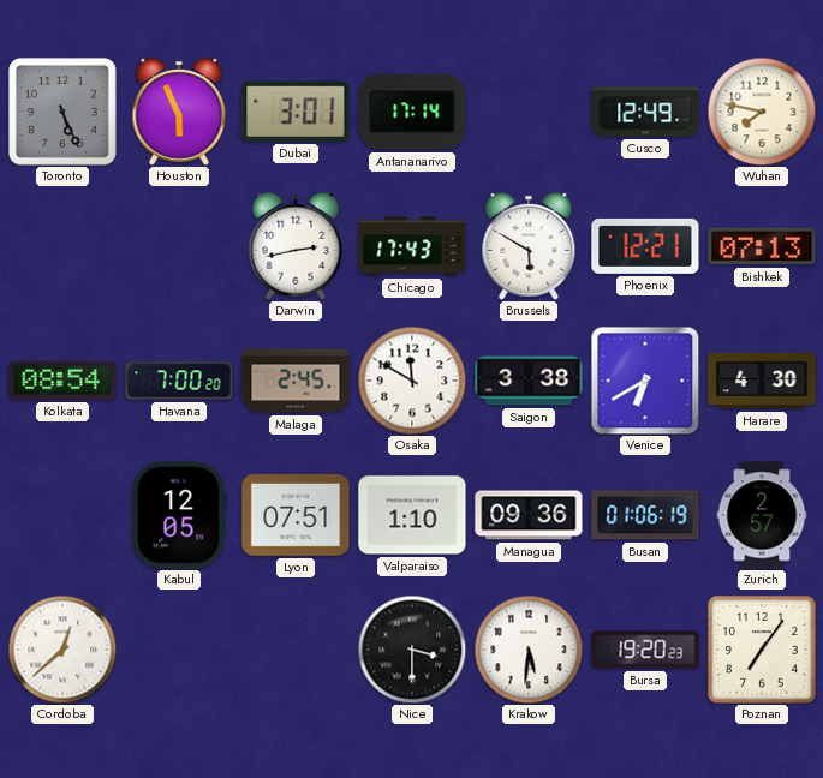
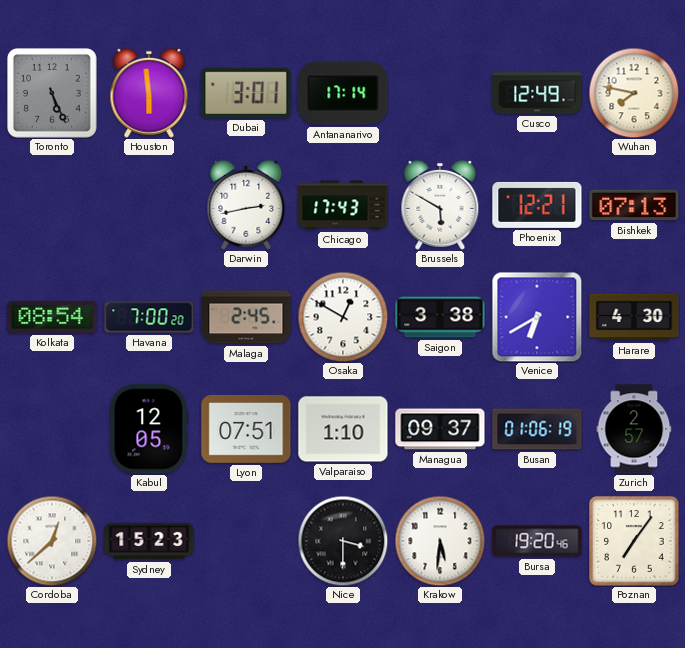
Houston: 5:56 -> 5:59 (149, 93)
Osaka: 11:50 -> 12:50 (343, 317)
Managua: 09:36 -> 09:37 (440, 429)
Sydney: none -> 15:23 (149, 541)
Bursa: 19:20:23 -> 19:20:46 (537, 541)
